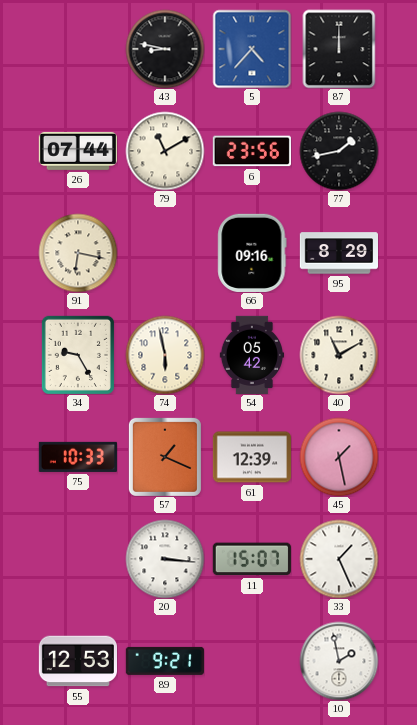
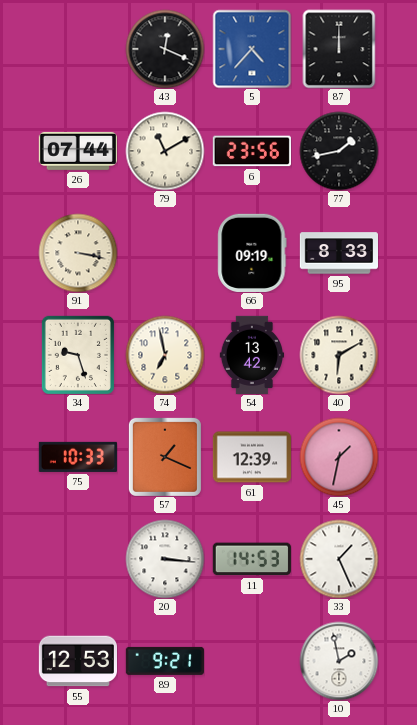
43: 8:47 -> 12:19 (165, 49)
91: 6:17 -> 3:17 (78, 253)
66: 09:16 -> 09:19 (252, 253)
95: 8:29 -> 8:33 (338, 253)
34: 9:25 -> 9:27 (78, 354)
74: 5:58 -> 6:58 (165, 355)
54: 05:42 -> 13:42 (252, 354)
40: 11:10 -> 6:10 (339, 355)
45: 1:28 -> 1:32 (339, 457)
11: 15:07 -> 14:53 (252, 559)
